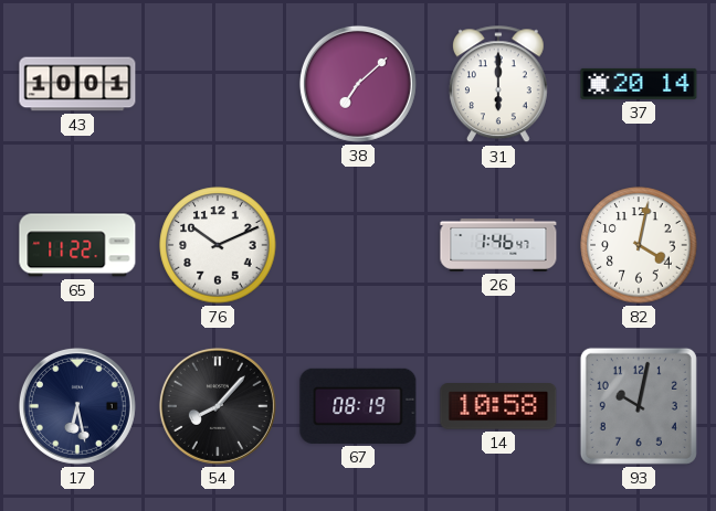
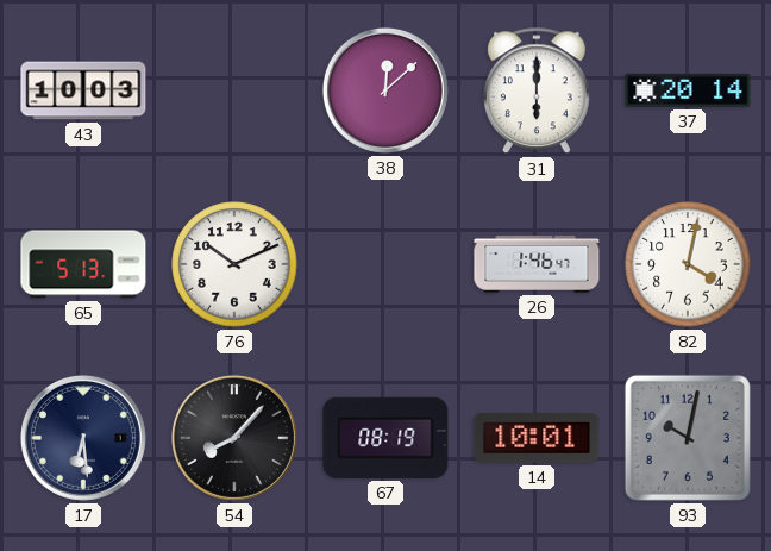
43: 10:01 -> 10:03 (83, 90)
38: 7:08 -> 12:08 (385, 90)
65: 11:22 -> 5:13 (83, 264)
17: 6:28 -> 6:29 (83, 438)
14: 10:58 -> 10:01 (537, 438)
